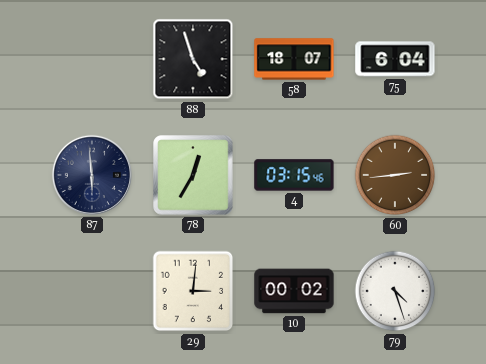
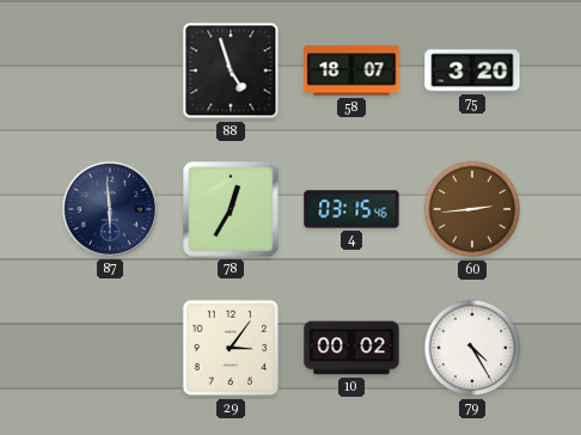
75: 6:04 -> 3:20 (472, 71)
29: 3:01 -> 3:06 (231, 348)
79: 4:27 -> 4:25 (472, 348)
